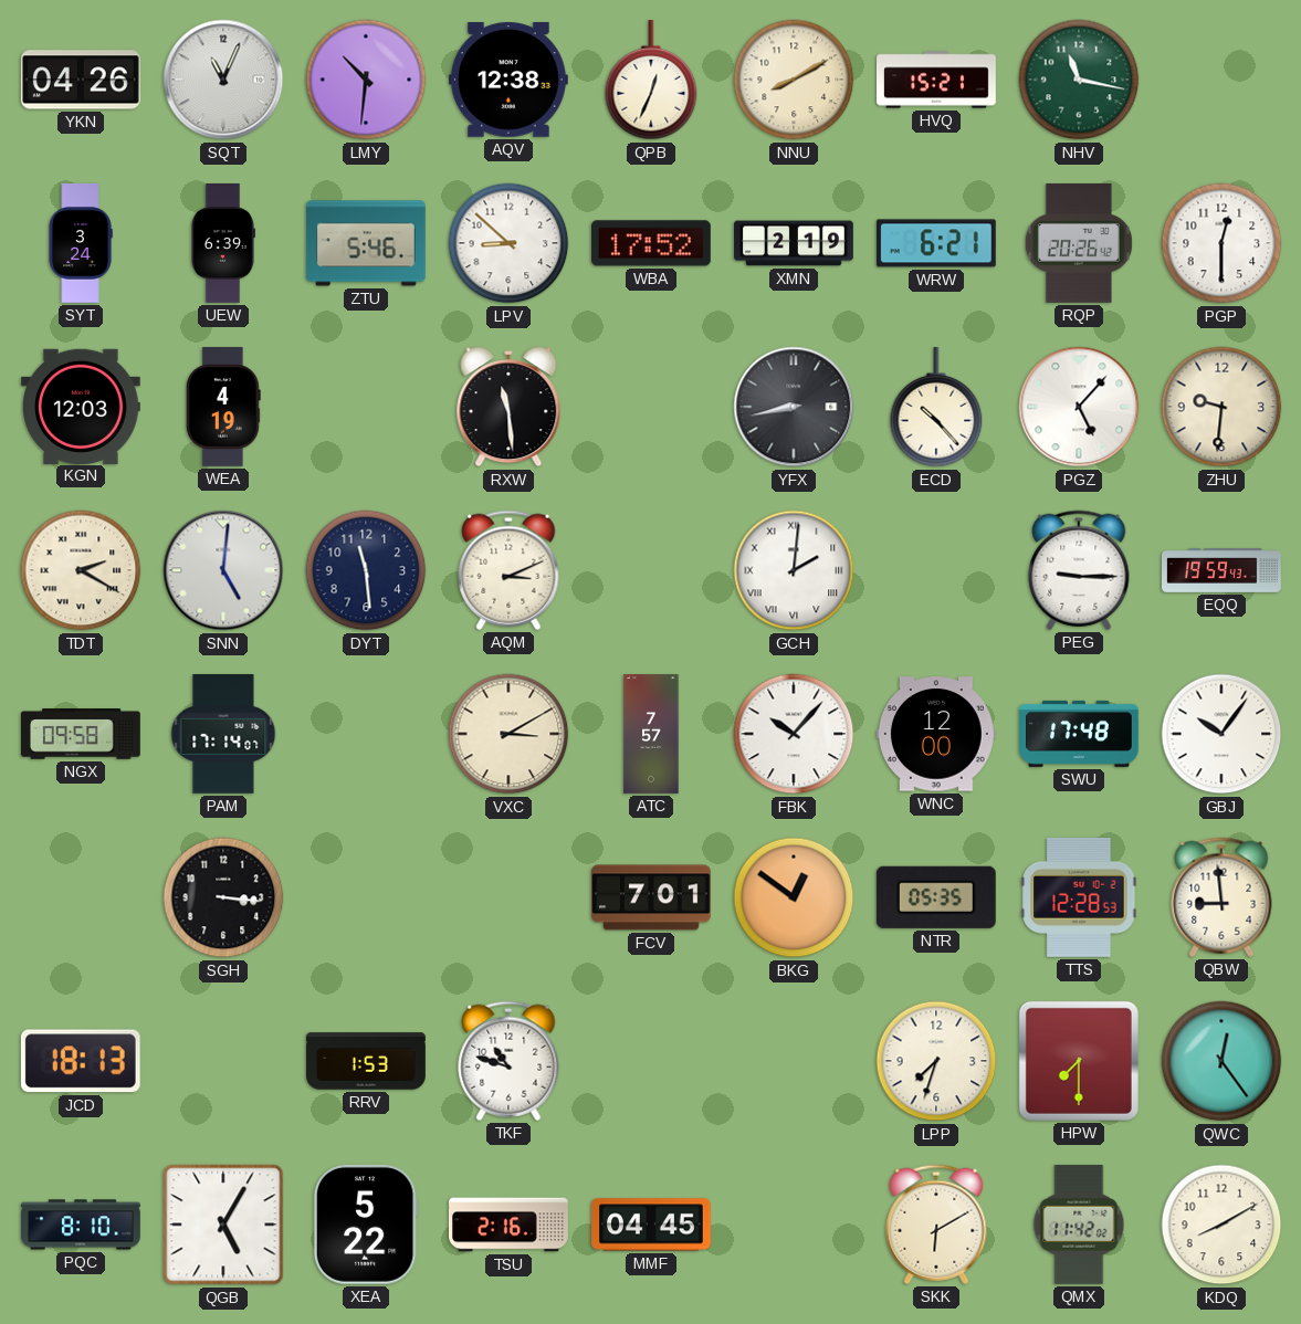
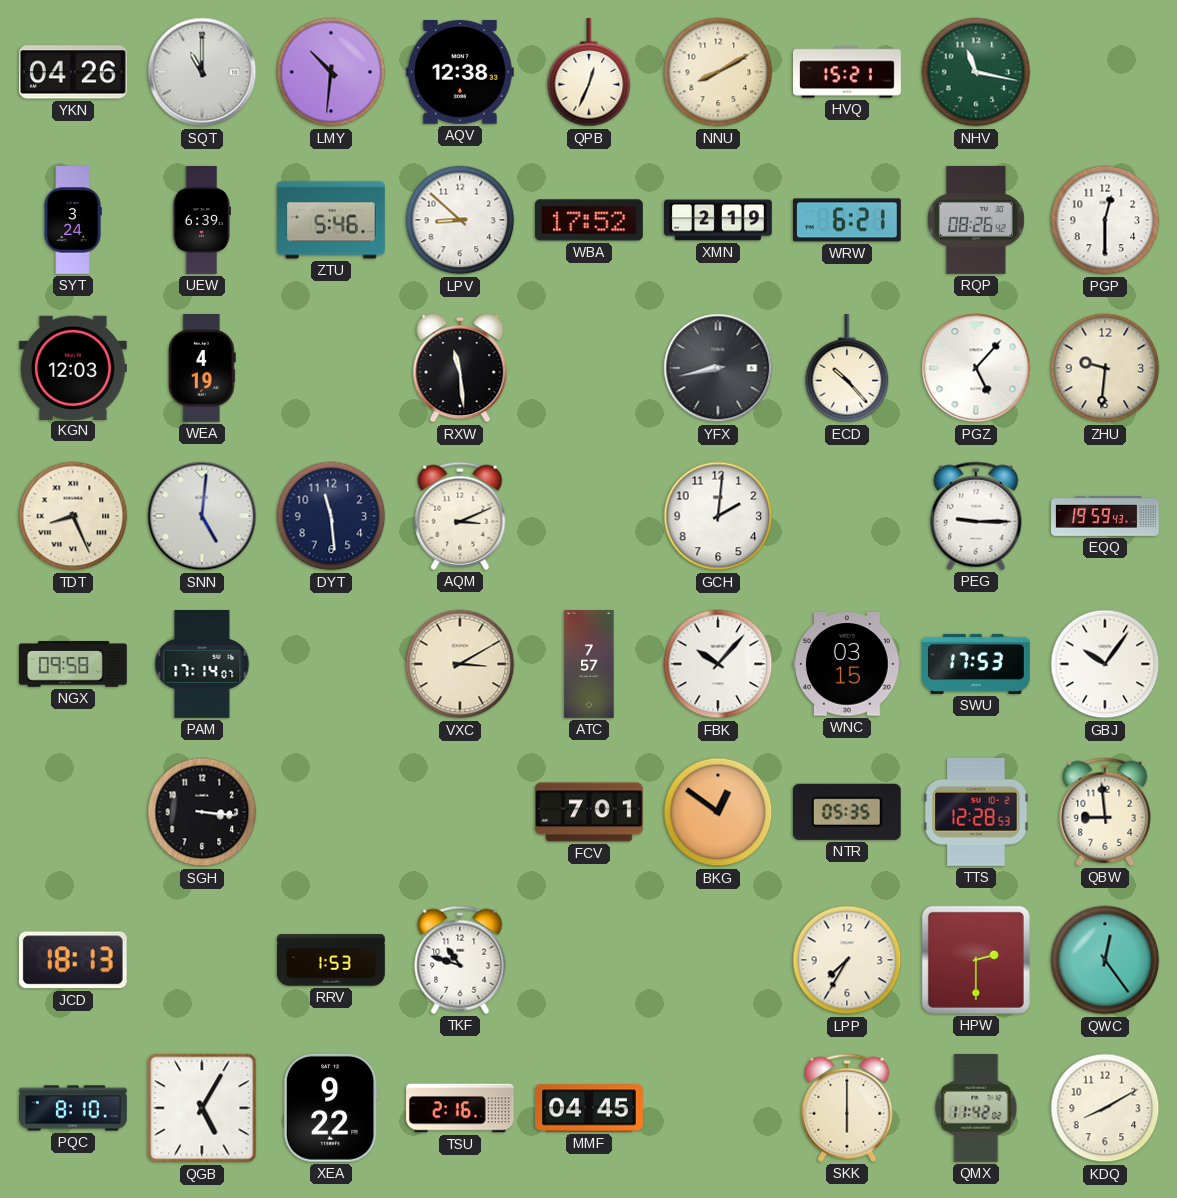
SQT: 11:04 -> 11:00 (202, 72)
RQP: 20:26 -> 08:26 (976, 220)
TDT: 2:20 -> 8:26 (73, 516)
GCH numerals: Roman -> Arabic (718, 516)
WNC: 12:00 -> 03:15 (847, 664)
SWU: 17:48 -> 17:53 (977, 664)
LPP: 7:33 -> 7:35 (847, 960)
HPW: 7:30 -> 2:30 (976, 960)
XEA: 5:22 -> 9:22 (331, 1108)
SKK: 6:10 -> 6:00 (847, 1108)
